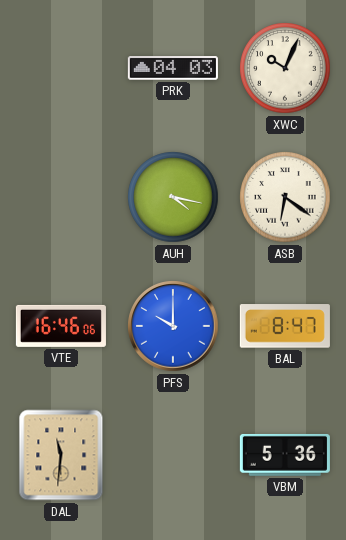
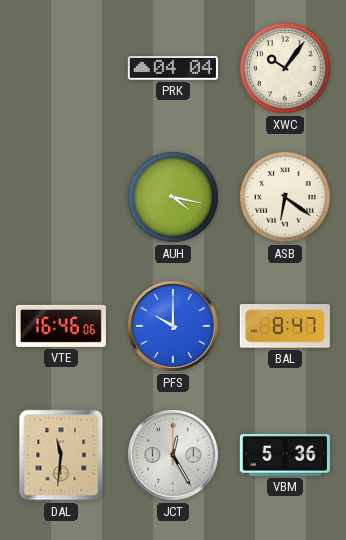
PRK: 04:03 -> 04:04 (173, 69)
XWC: 10:04 -> 10:06 (285, 68)
JCT: none -> 12:25 (173, 455)
